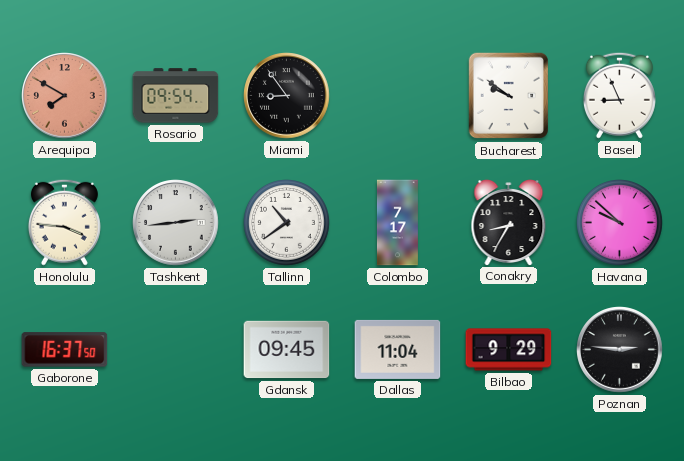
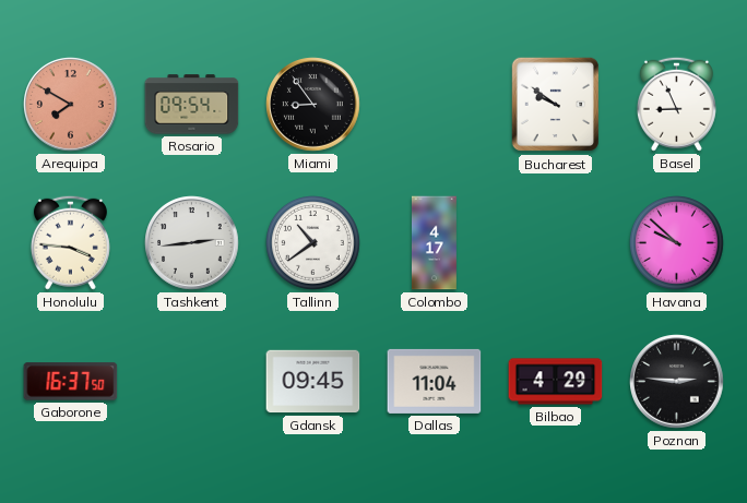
Colombo: 7:17 -> 4:17 (434, 243)
Conakry: 8:35 -> none (509, 223)
Bilbao: 9:29 -> 4:29 (556, 382)
